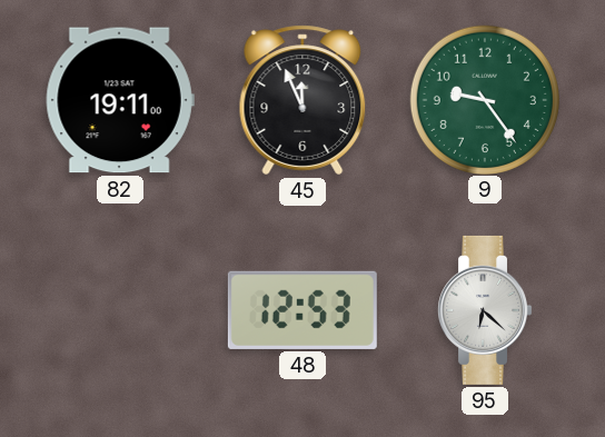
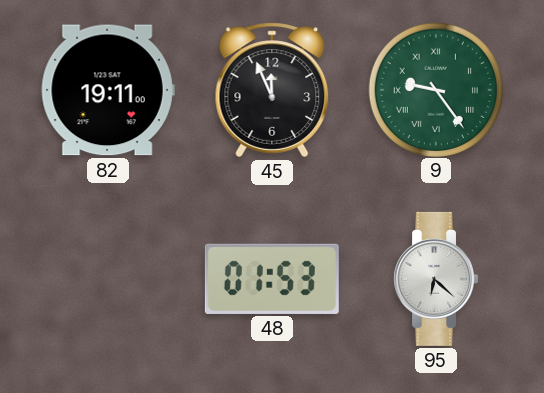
9 numerals: Arabic -> Roman (435, 89)
48: 12:53 -> 01:53 (272, 279)
